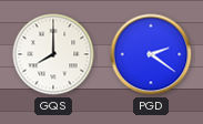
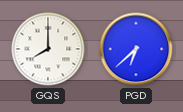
PGD: 2:21 -> 6:38 (136, 49)
